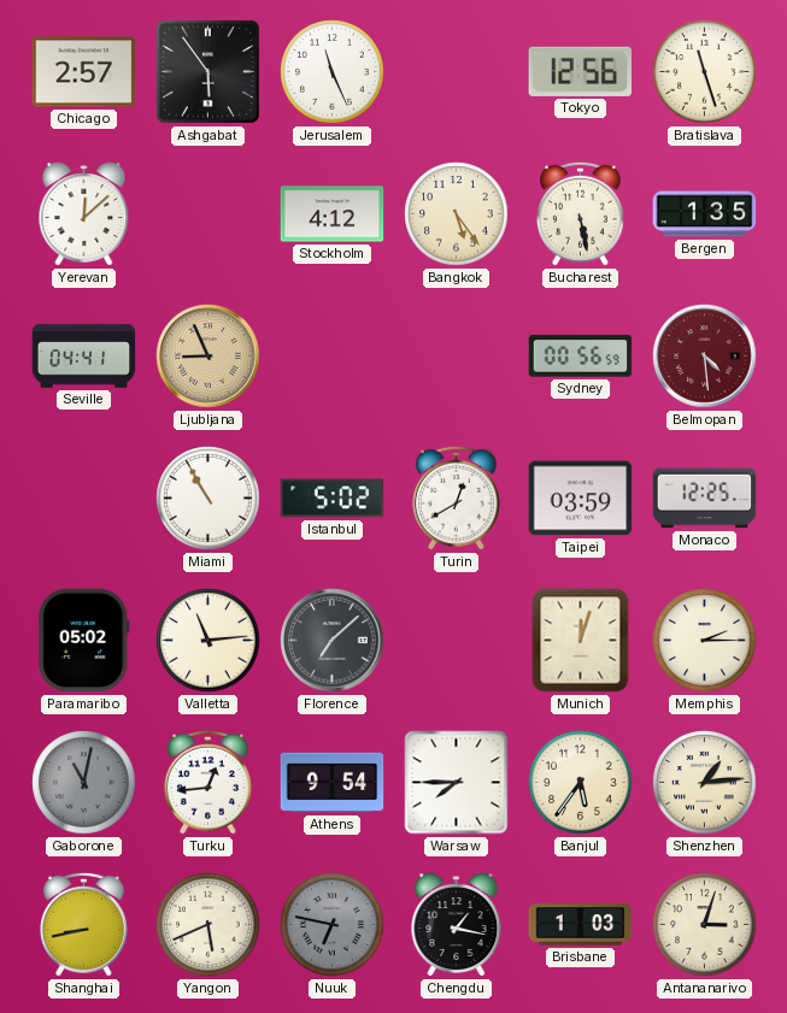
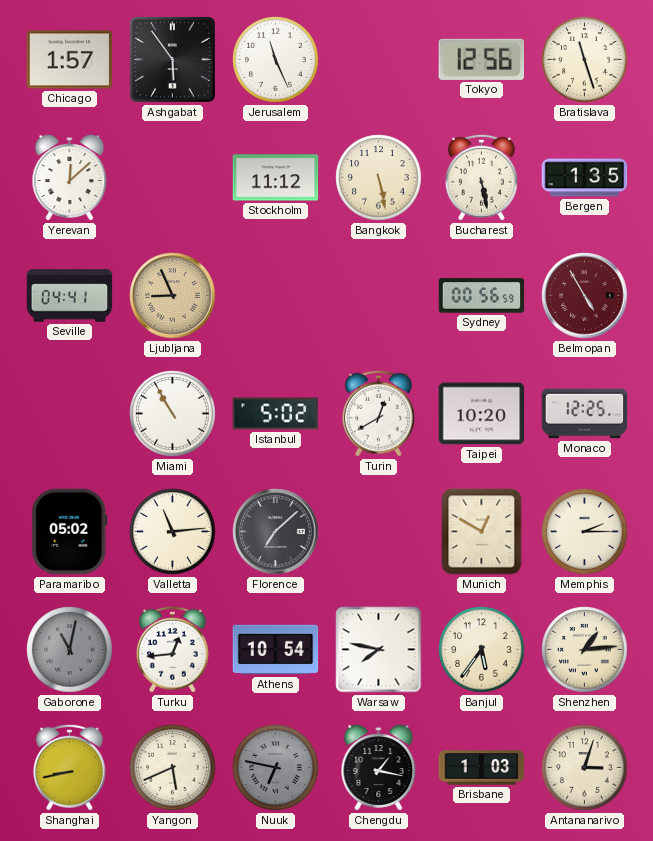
Chicago: 2:57 -> 1:57 (70, 60)
Stockholm: 4:12 -> 11:12 (276, 178)
Bangkok: 5:24 -> 5:28 (379, 178)
Belmopan: 4:29 -> 4:55 (585, 296)
Taipei: 03:59 -> 10:20 (482, 414)
Munich: 12:03 -> 12:50 (482, 532)
Athens: 9:54 -> 10:54 (276, 650)
Warsaw: 7:45 -> 7:47 (379, 650)
